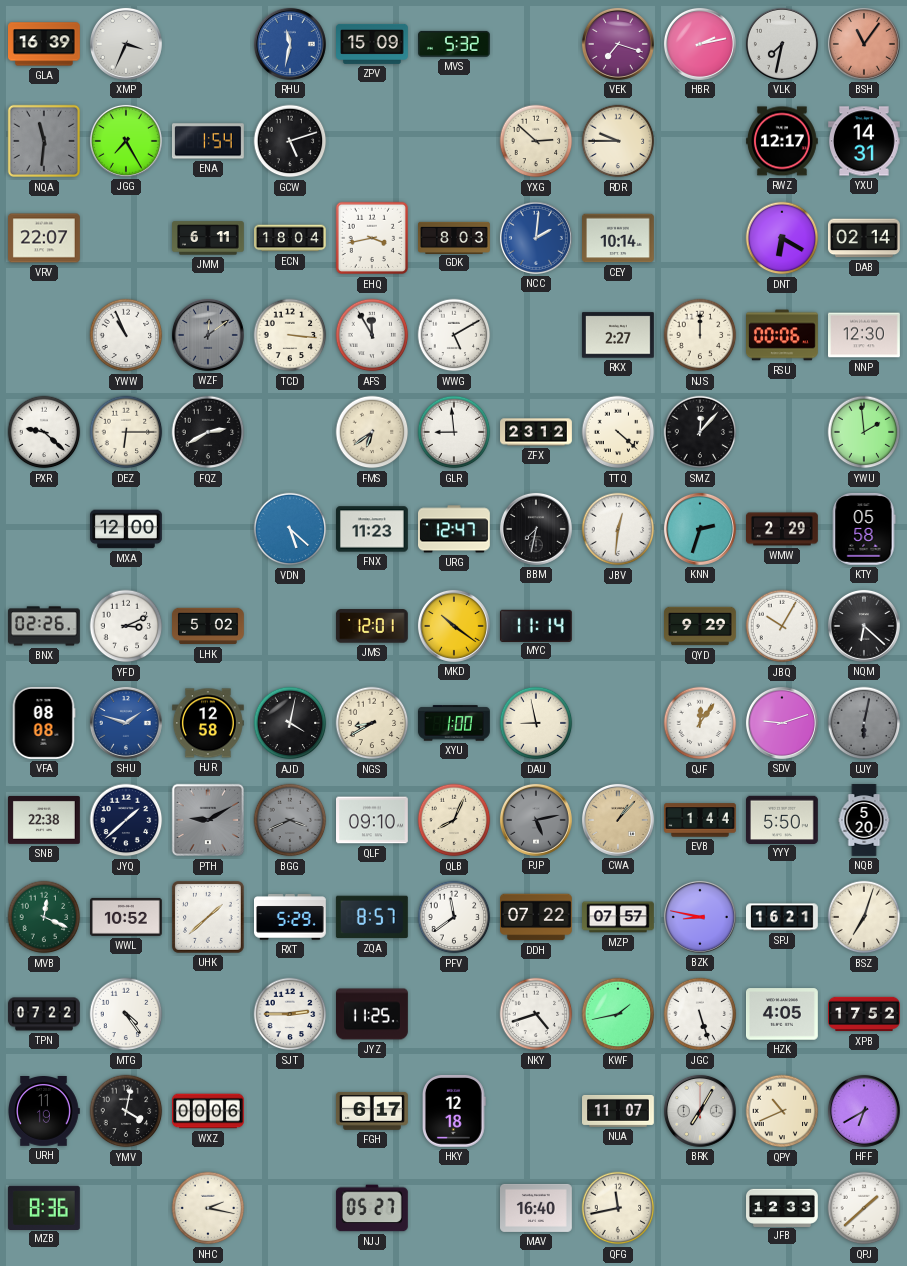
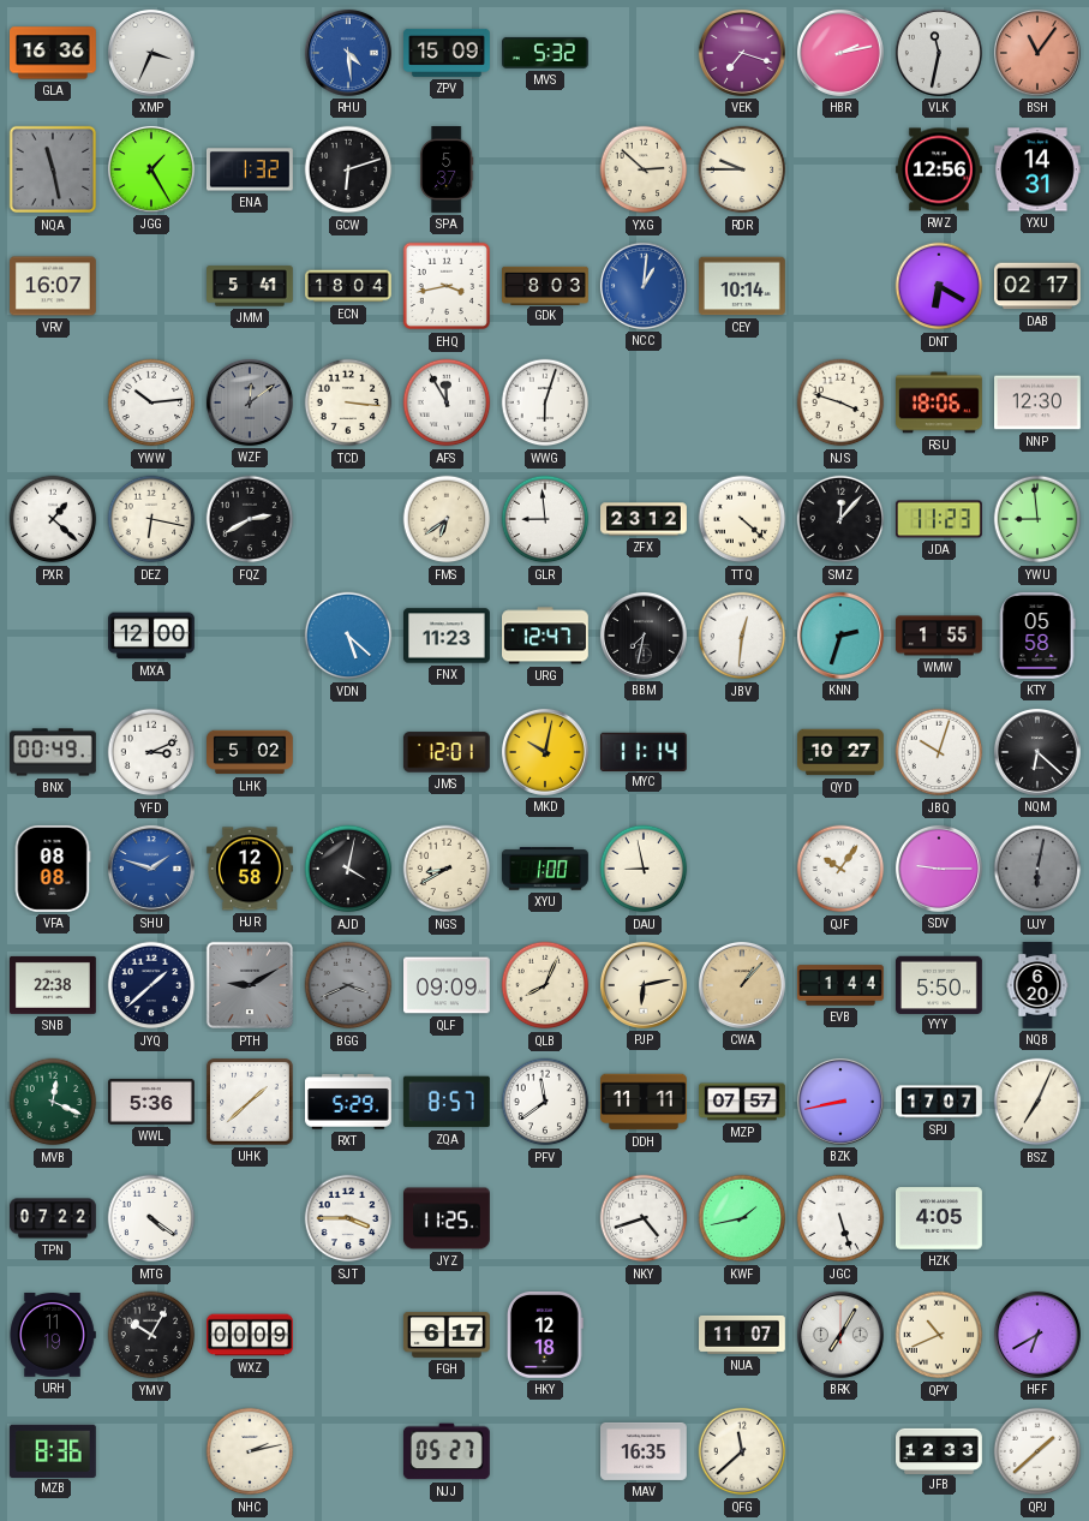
GLA: 16:39 -> 16:36 (54, 53)
RHU: 11:32 -> 4:29 (348, 53)
VLK: 7:32 -> 11:32 (939, 53)
NQA: 11:31 -> 11:28 (53, 169)
JGG: 7:25 -> 1:25 (151, 169)
ENA: 1:54 -> 1:32 (251, 169)
GCW: 5:12 -> 6:12 (348, 169)
SPA: none -> 5:37 (448, 171)
RWZ: 12:17 -> 12:56 (940, 169)
VRV: 22:07 -> 16:07 (54, 286)
JMM: 6:11 -> 5:41 (251, 286)
NCC: 2:01 -> 1:01 (644, 286)
DAB: 02:14 -> 02:17 (1037, 286)
YWW: 10:56 -> 10:14 (151, 402)
WWG: 5:10 -> 6:03 (545, 402)
RKX: 2:27 -> none (618, 335)
NJS: 12:00 -> 3:48 (840, 402)
RSU: 00:06 -> 18:06 (940, 402)
PXR: 9:22 -> 1:22 (53, 519)
DEZ: 6:15 -> 6:17 (151, 519)
JDA: none -> 11:23 (940, 519)
YWU: 1:59 -> 8:59 (1037, 519)
WMW: 2:29 -> 1:55 (940, 636)
BNX: 02:26 -> 00:49 (54, 752)
MKD: 10:21 -> 10:02 (545, 752)
QYD: 9:29 -> 10:27 (842, 752)
JBQ: 10:05 -> 10:03 (939, 752)
QJF: 12:06 -> 10:06 (840, 869)
SDV: 9:12 -> 9:15 (939, 869)
QLF: 09:10 -> 09:09 (448, 985)
PJP: 5:13 -> 6:13 (644, 985)
PJP dial: grey -> cream (644, 985)
NQB: 5:20 -> 6:20 (1037, 985)
WWL: 10:52 -> 5:36 (152, 1102)
DDH: 07:22 -> 11:11 (645, 1102)
BZK: 8:47 -> 8:43 (840, 1102)
SPJ: 16:21 -> 17:07 (940, 1102)
BSZ: 7:03 -> 7:04 (1037, 1102)
MTG: 4:24 -> 4:21 (151, 1218)
SJT: 2:45 -> 3:45 (348, 1218)
XPB: 17:52 -> none (865, 1014)
YMV: 4:02 -> 10:05 (151, 1335)
WXZ: 00:06 -> 00:09 (251, 1335)
NHC: 2:17 -> 2:13 (250, 1451)
MAV: 16:40 -> 16:35 (645, 1451)
QFG: 11:43 -> 11:38 (742, 1451)
